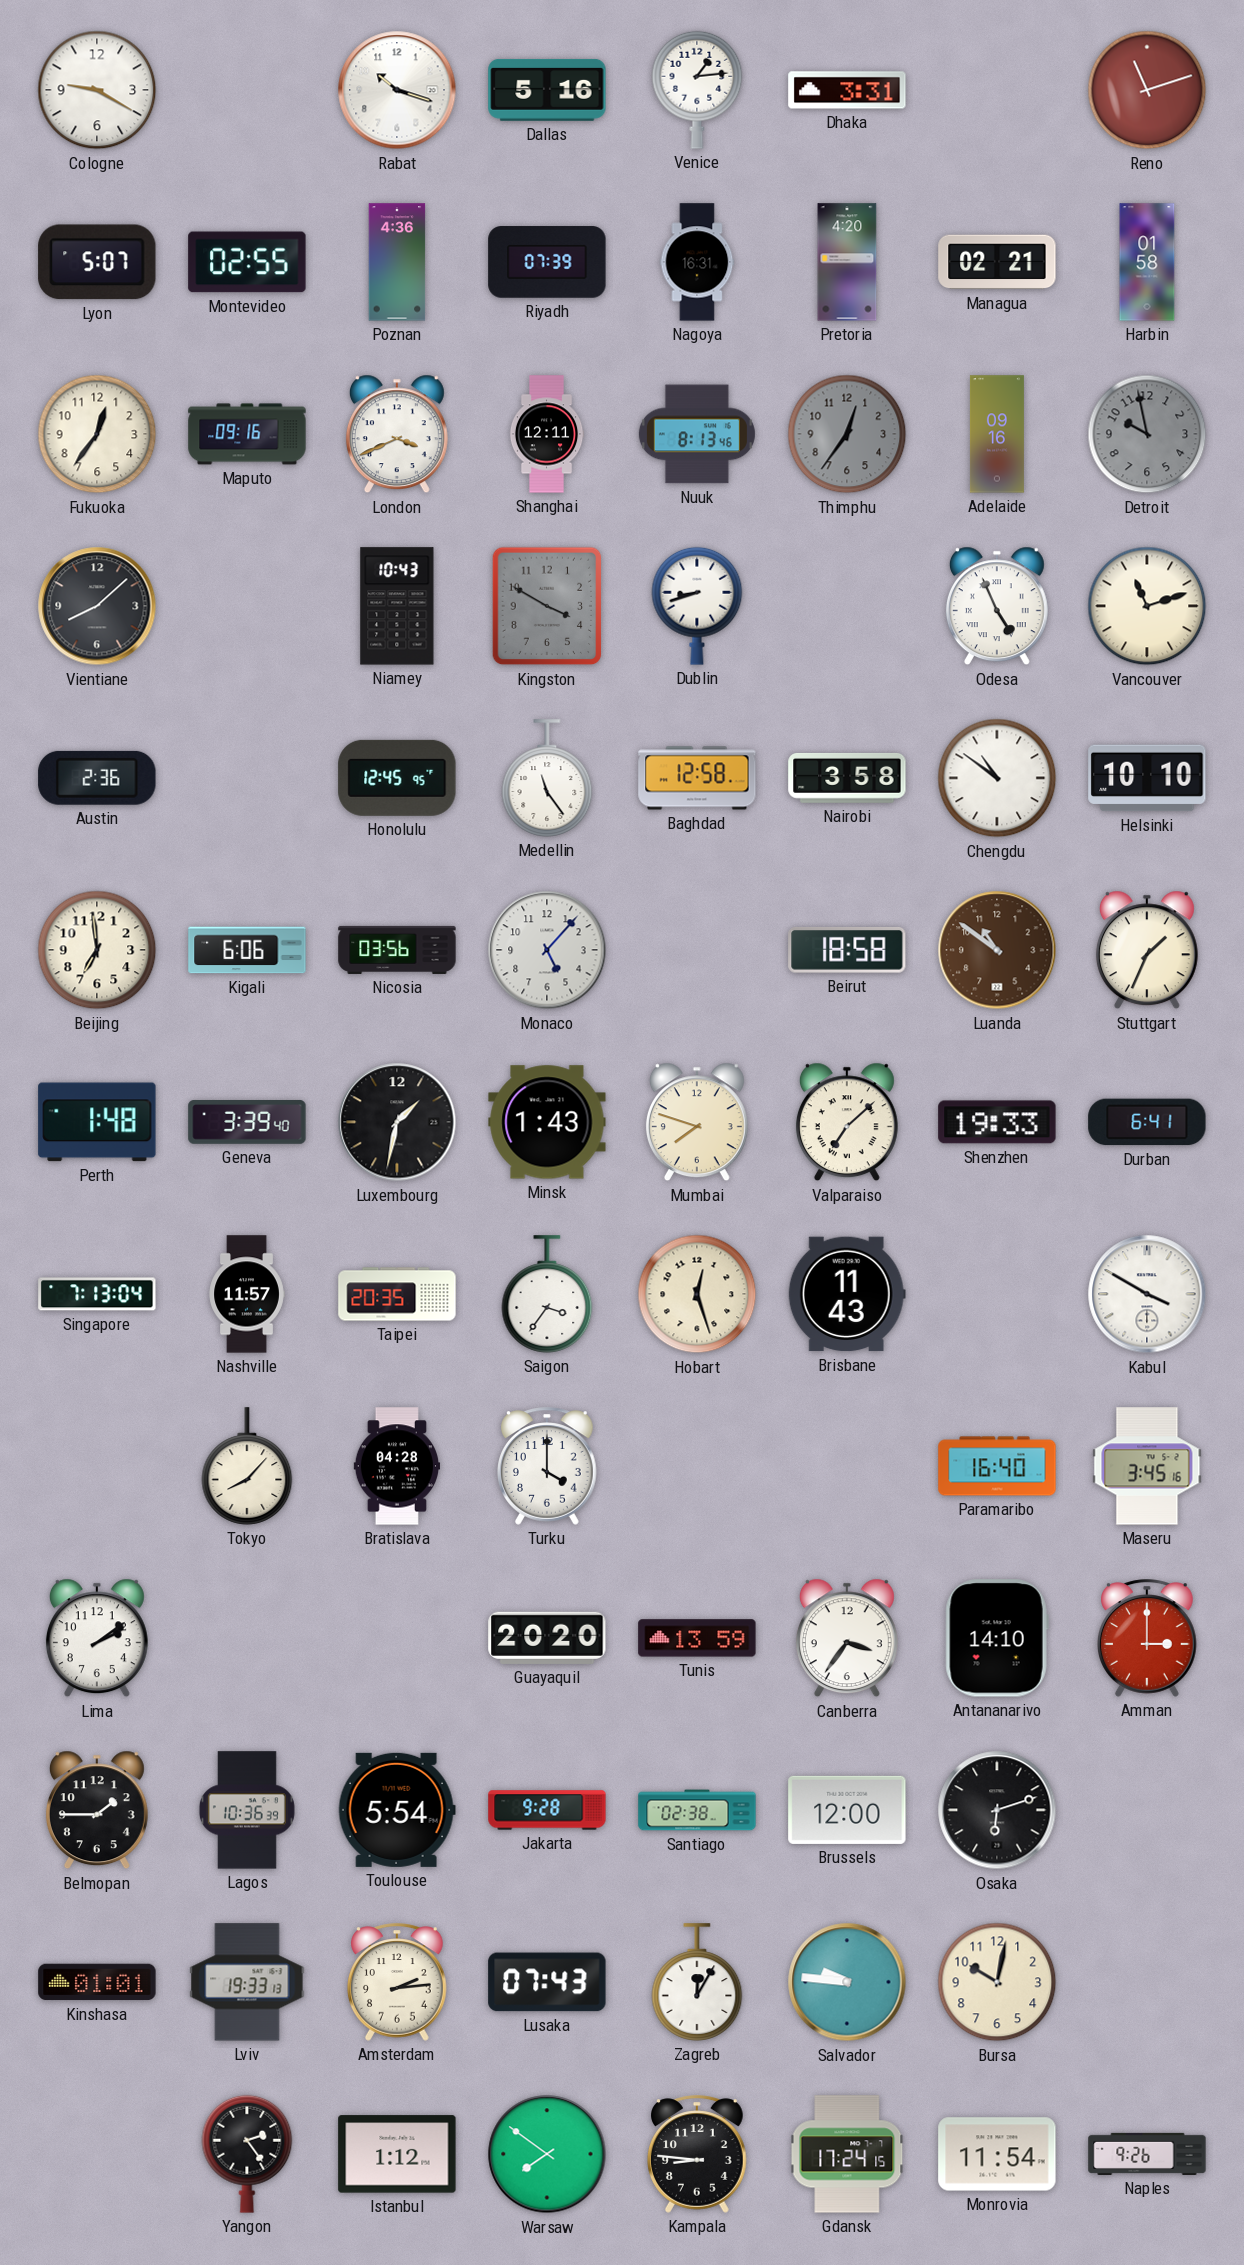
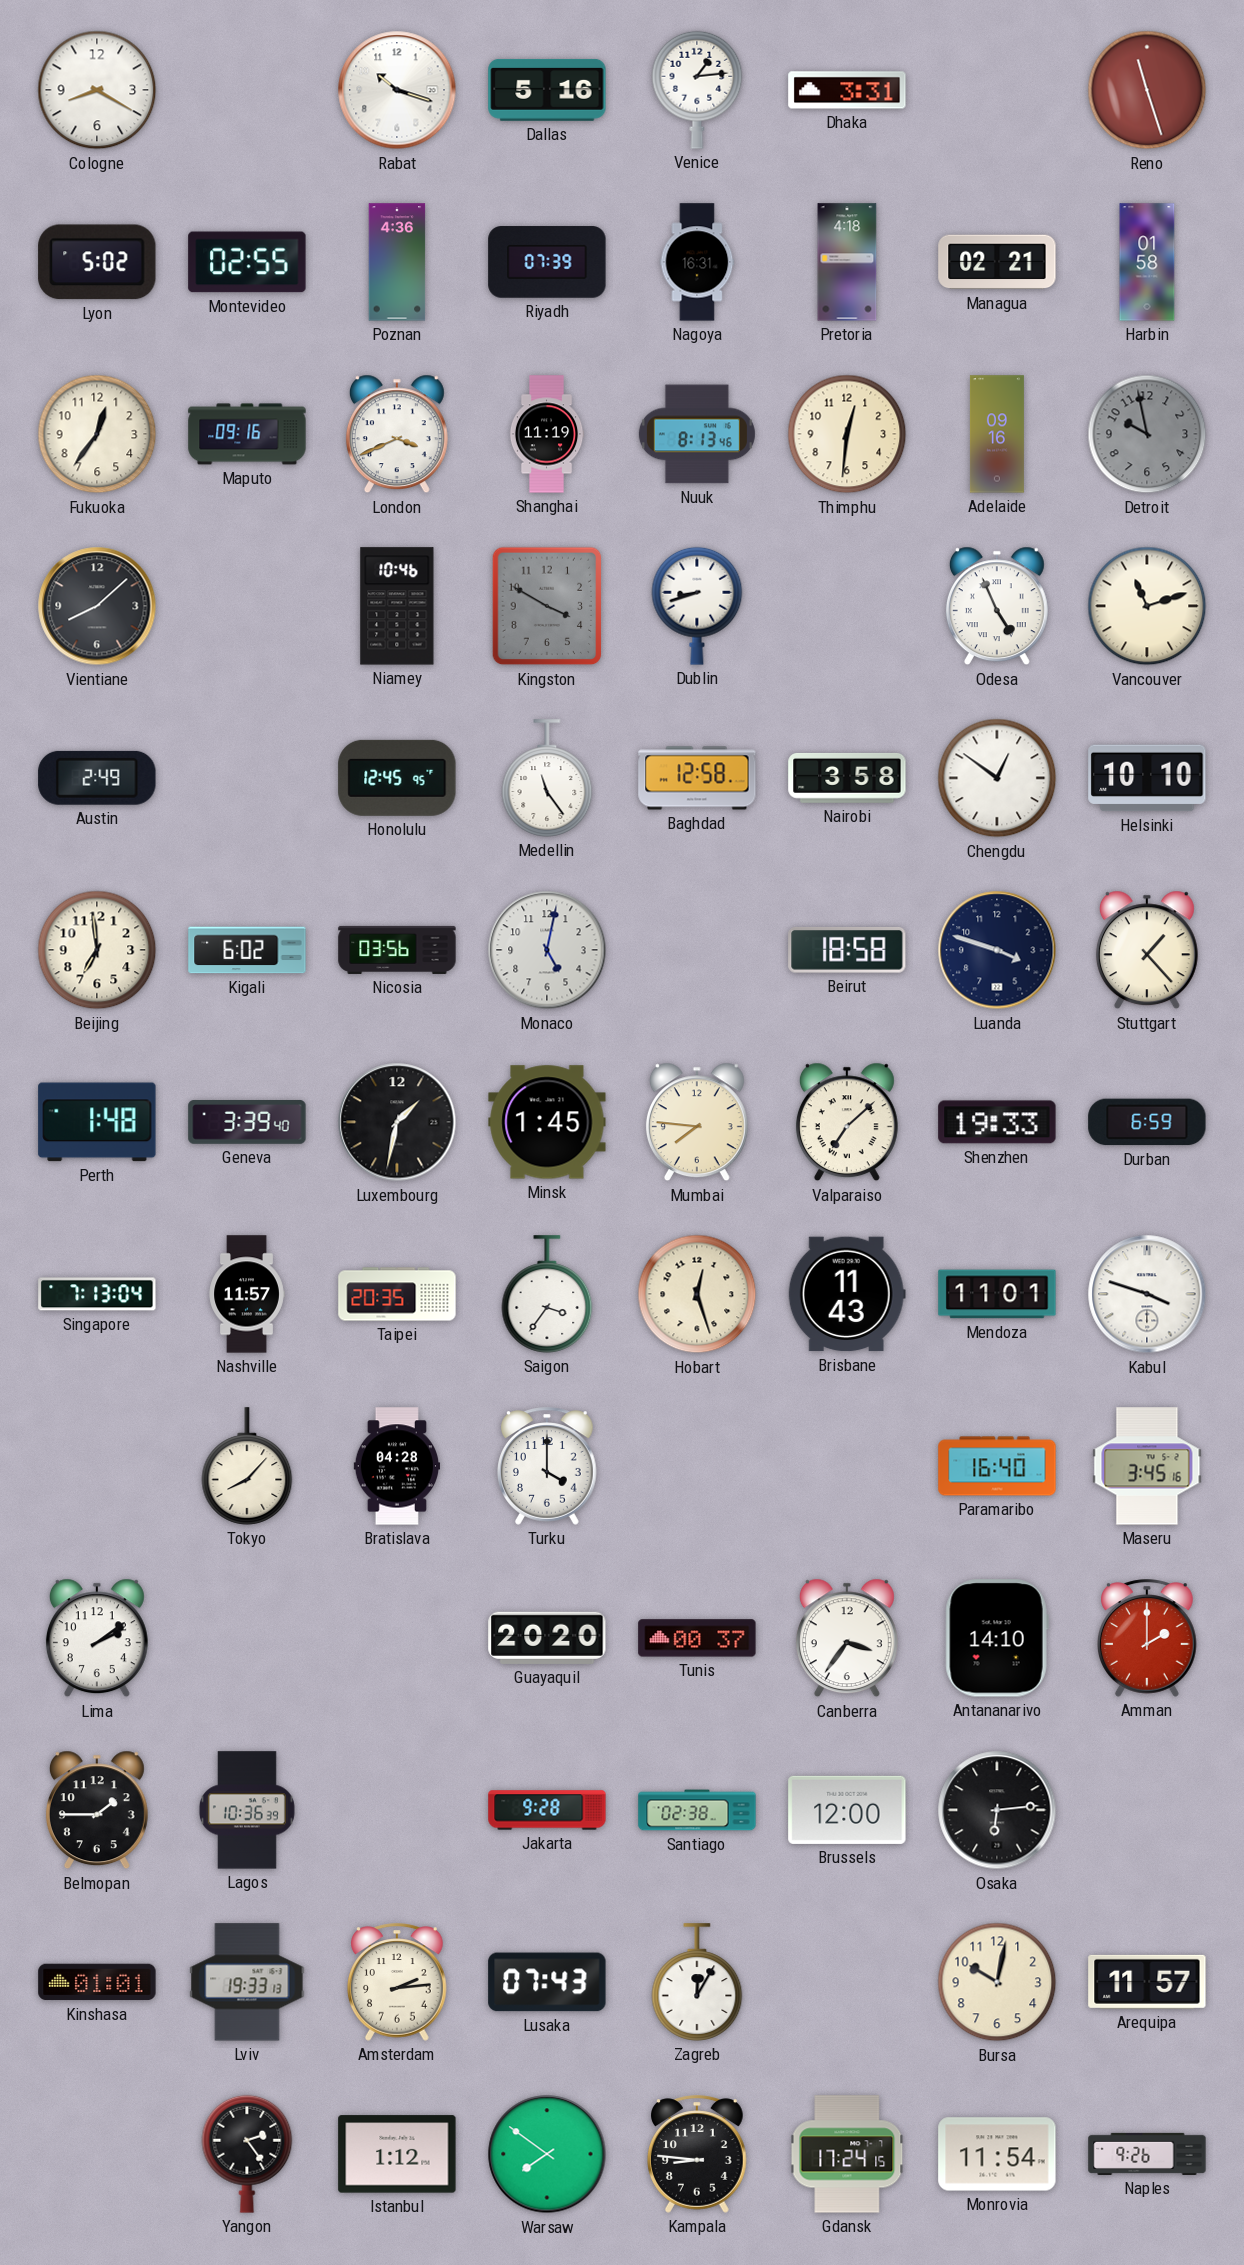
Cologne: 9:20 -> 8:20 (97, 90)
Reno: 11:12 -> 11:27 (1147, 90)
Lyon: 5:07 -> 5:02 (97, 262)
Pretoria: 4:20 -> 4:18 (847, 262)
Shanghai: 12:11 -> 11:19 (547, 434)
Thimphu: 12:36 -> 12:31 (847, 434)
Thimphu dial: grey -> cream (847, 434)
Niamey: 10:43 -> 10:46 (397, 606)
Austin: 2:36 -> 2:49 (97, 778)
Chengdu: 10:51 -> 12:51 (997, 778)
Kigali: 6:06 -> 6:02 (247, 950)
Monaco: 5:07 -> 5:02 (547, 950)
Luanda: 10:51 -> 3:48 (997, 950)
Luanda dial: brown -> navy (997, 950)
Stuttgart: 1:34 -> 1:23 (1147, 950)
Minsk: 1:43 -> 1:45 (547, 1122)
Mumbai: 7:48 -> 7:46 (697, 1122)
Durban: 6:41 -> 6:59 (1147, 1122)
Mendoza: none -> 11:01 (997, 1294)
Kabul: 3:50 -> 3:48 (1147, 1294)
Tunis: 13:59 -> 00:37 (697, 1638)
Amman: 3:00 -> 2:00 (1148, 1638)
Toulouse: 5:54 -> none (397, 1810)
Osaka: 6:12 -> 6:14 (997, 1810)
Salvador: 9:46 -> none (847, 1982)
Arequipa: none -> 11:57 (1147, 1982)
